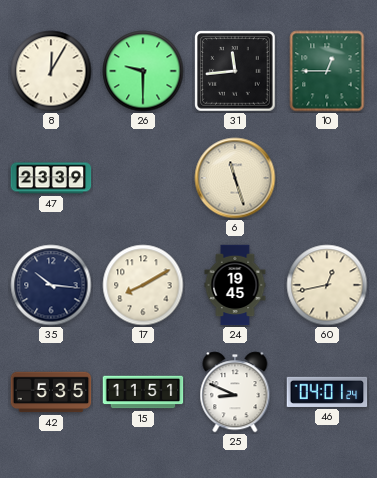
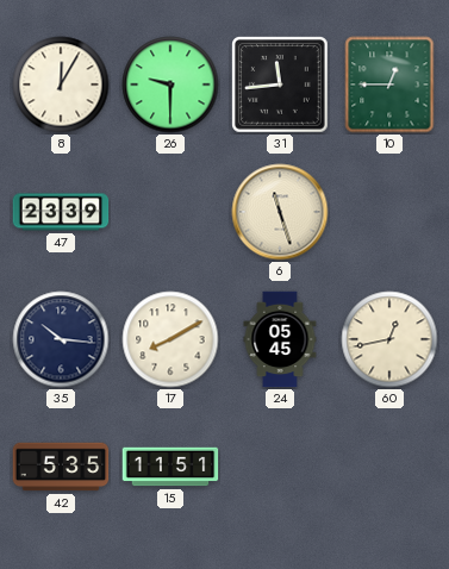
24: 19:45 -> 05:45 (280, 339)
25: 8:49 -> none (235, 392)
46: 04:01 -> none (327, 392)
